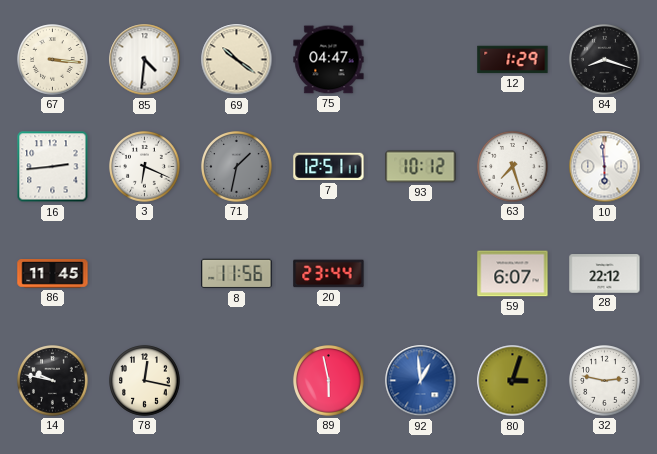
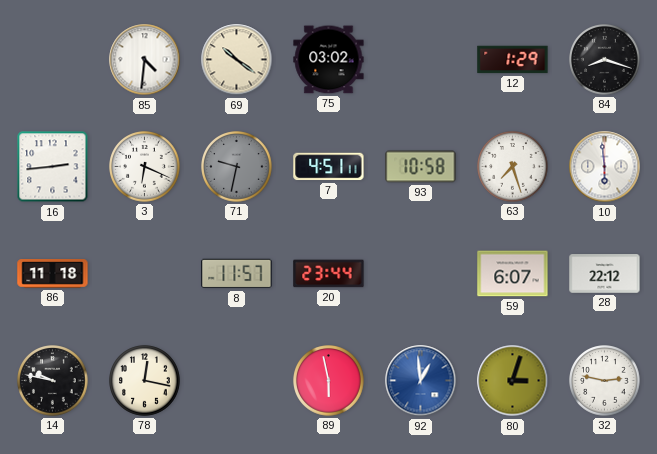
67: 3:16 -> none (53, 60)
75: 04:47 -> 03:02 (329, 60)
71: 1:32 -> 9:32 (237, 167)
7: 12:51 -> 4:51 (329, 167)
93: 10:12 -> 10:58 (421, 167)
86: 11:45 -> 11:18 (53, 274)
8: 11:56 -> 11:57 (237, 274)
